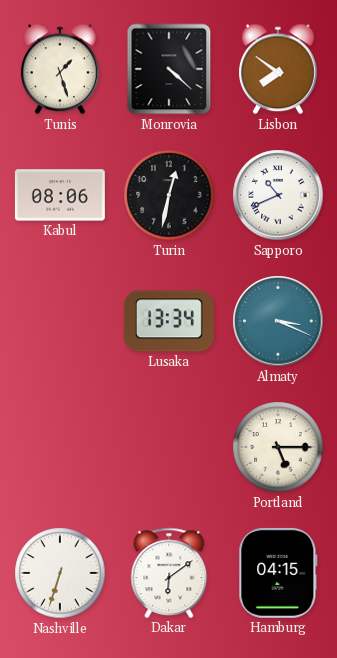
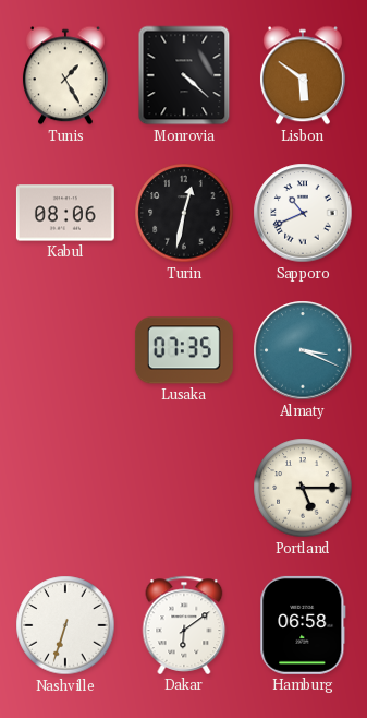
Tunis: 1:27 -> 1:25 (65, 75)
Lisbon: 7:51 -> 5:51 (303, 75)
Lusaka: 13:34 -> 07:35 (184, 350)
Hamburg: 04:15 -> 06:58 (303, 625)
